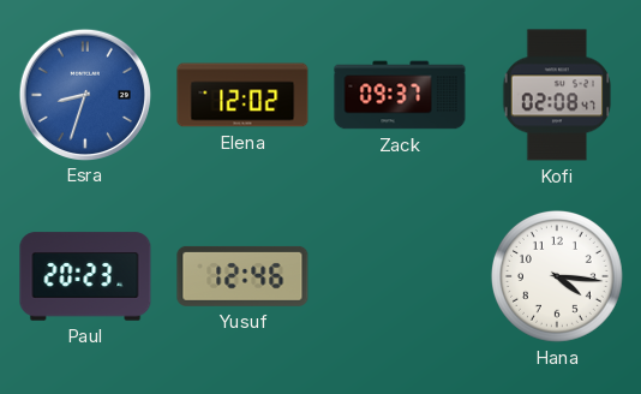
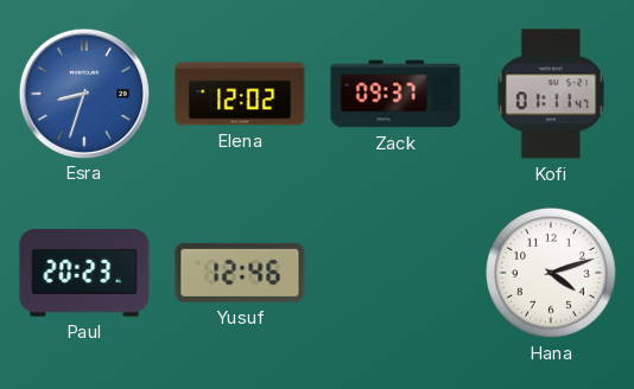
Kofi: 02:08 -> 01:11 (551, 94)
Hana: 4:16 -> 4:12 (551, 273)
